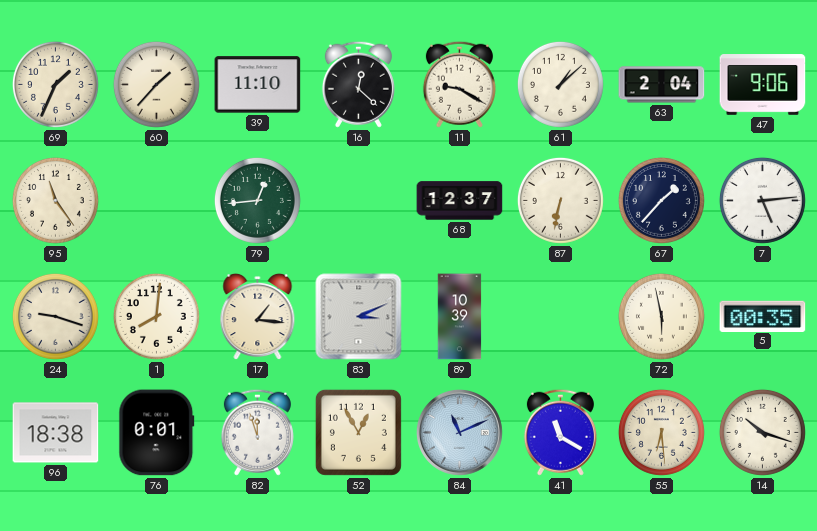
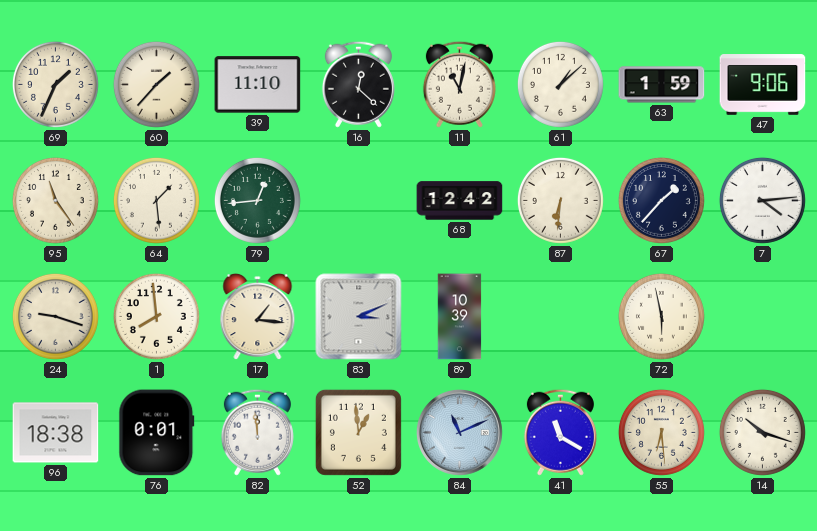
11: 9:20 -> 11:02 (459, 84)
63: 2:04 -> 1:59 (662, 85)
64: none -> 1:29 (156, 200)
68: 12:37 -> 12:42 (460, 201)
87: 6:32 -> 6:31 (560, 200)
7: 5:14 -> 4:14 (762, 200)
1: 8:01 -> 7:59 (156, 316)
5: 00:35 -> none (763, 316)
82: 11:57 -> 11:59 (257, 432)
52: 12:55 -> 12:59 (358, 432)
